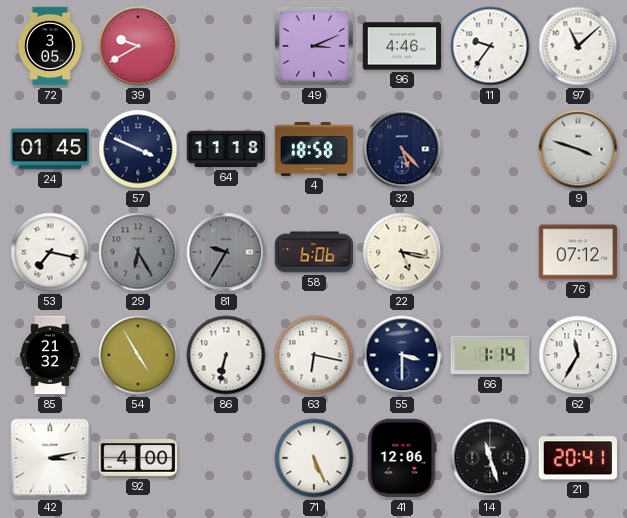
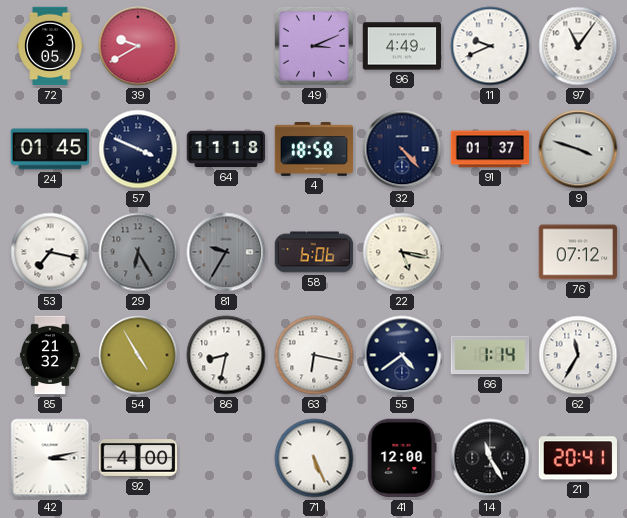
96: 4:46 -> 4:49 (402, 46)
11: 9:36 -> 9:41 (490, 46)
97: 11:08 -> 11:06 (578, 46)
32: 5:23 -> 4:23 (402, 149)
91: none -> 01:37 (490, 149)
86: 6:32 -> 8:32 (226, 355)
55: 3:30 -> 4:39 (402, 355)
41: 12:06 -> 12:00 (402, 458)
14: 11:27 -> 11:25 (490, 458)
